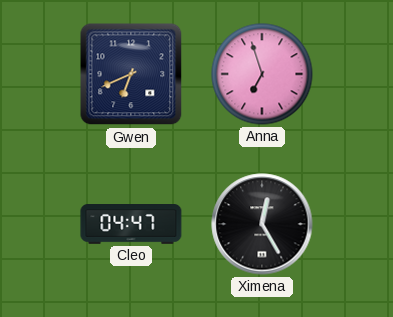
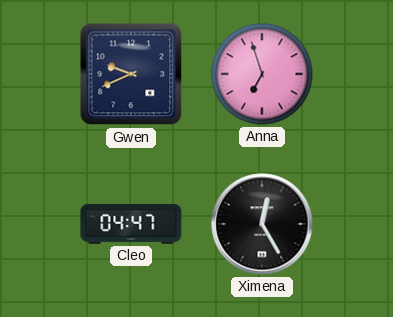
Gwen: 6:41 -> 9:41 (131, 74)
